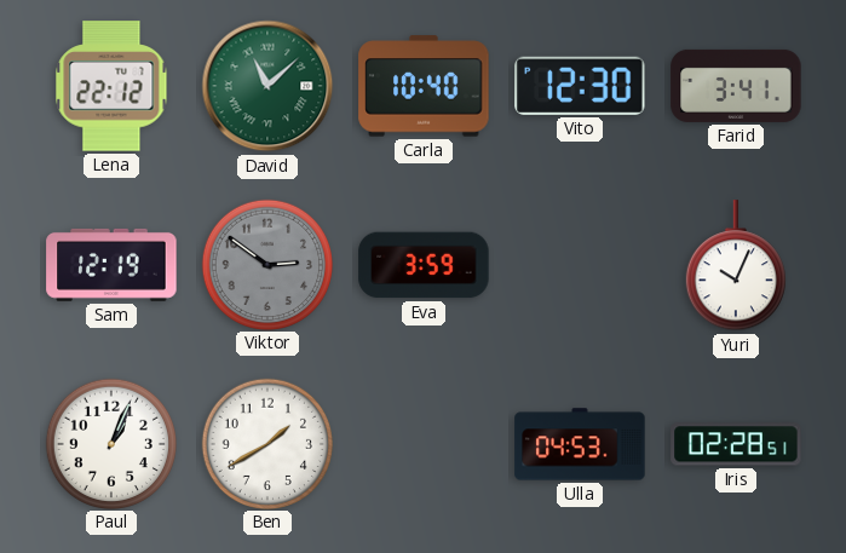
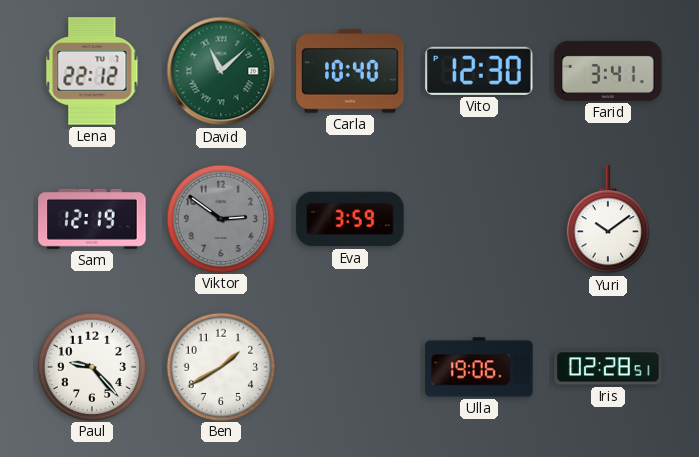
Yuri: 10:04 -> 10:09 (608, 220)
Paul: 1:04 -> 9:23 (91, 366)
Ulla: 04:53 -> 19:06 (479, 367)
